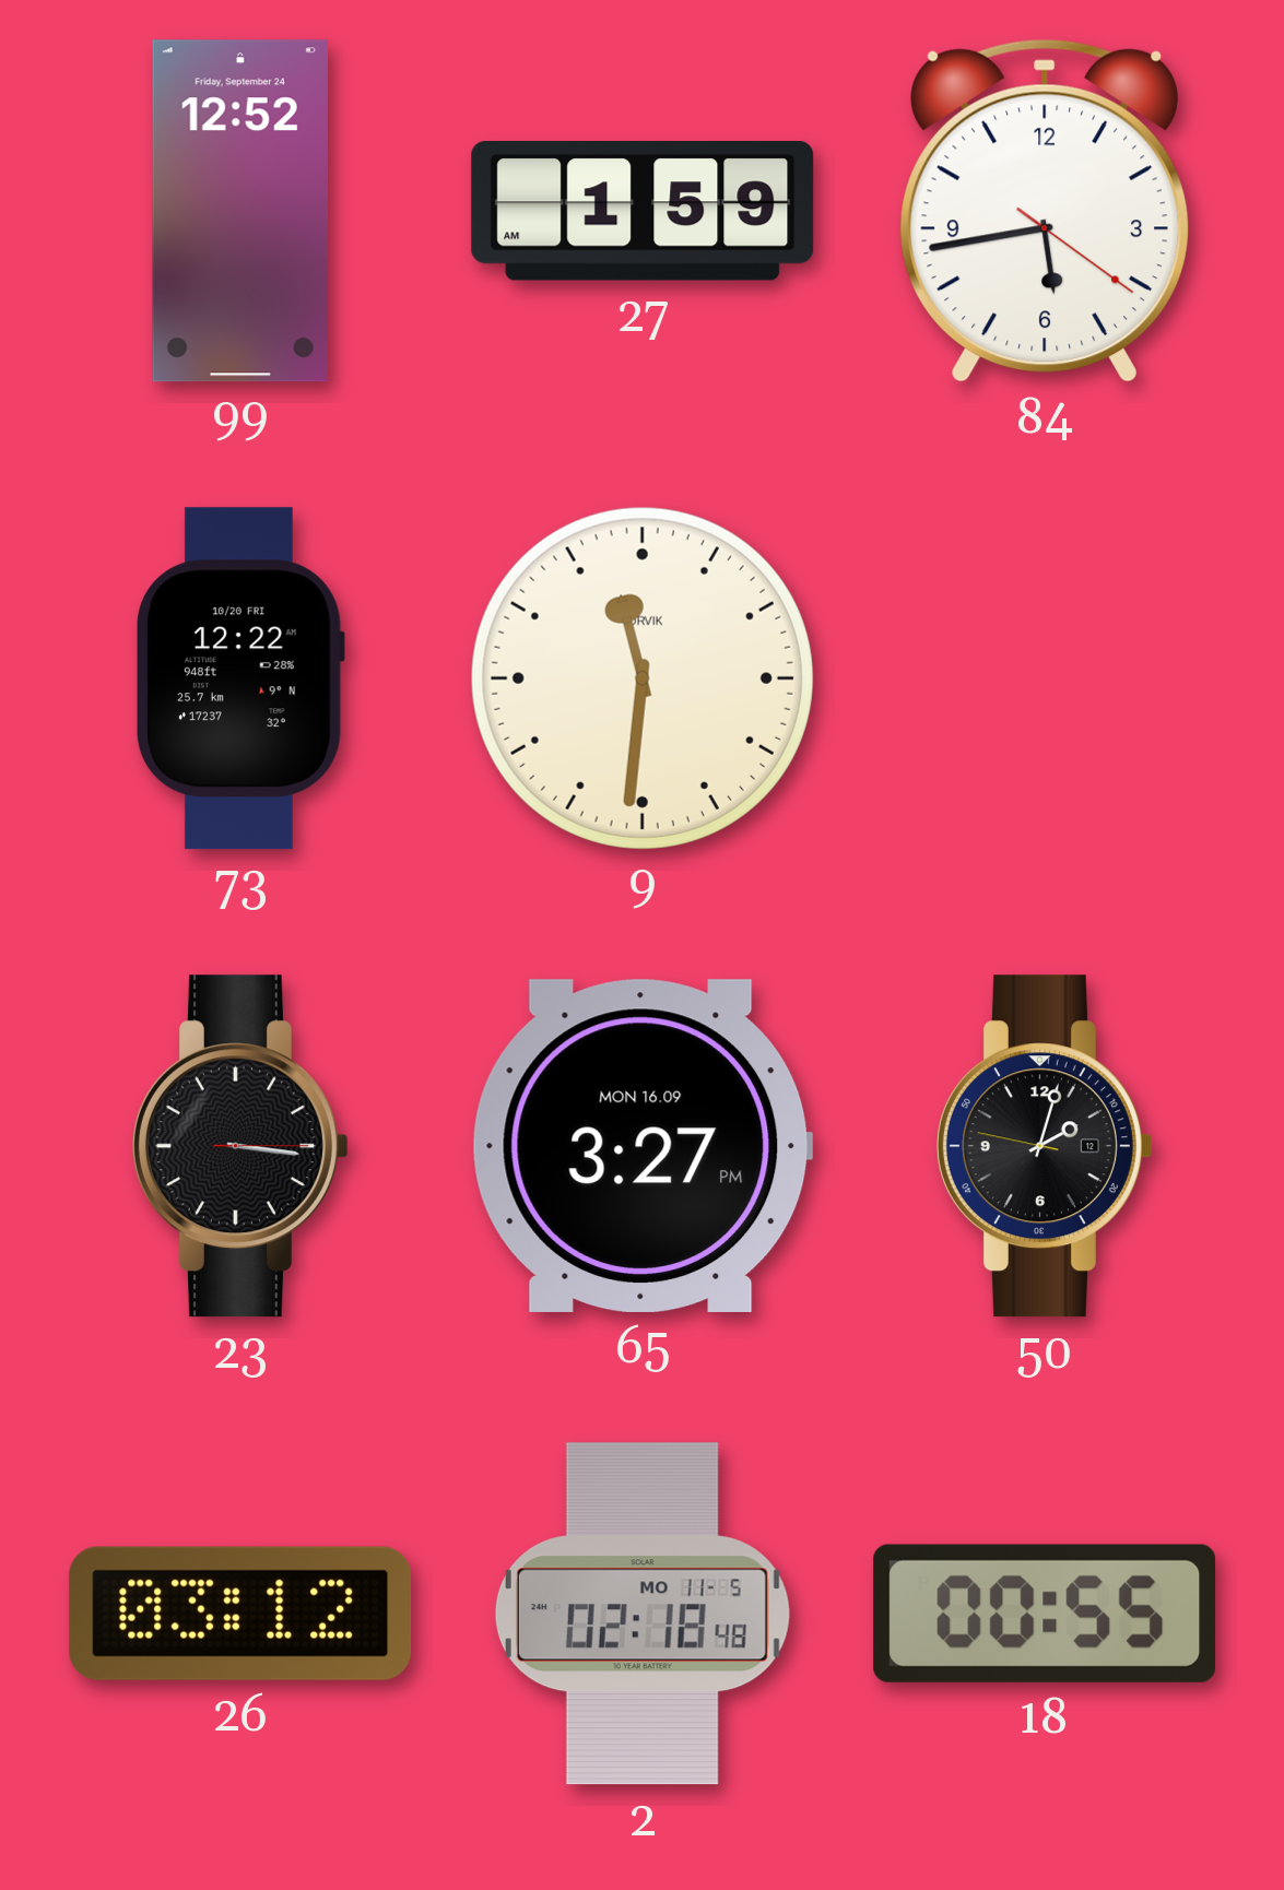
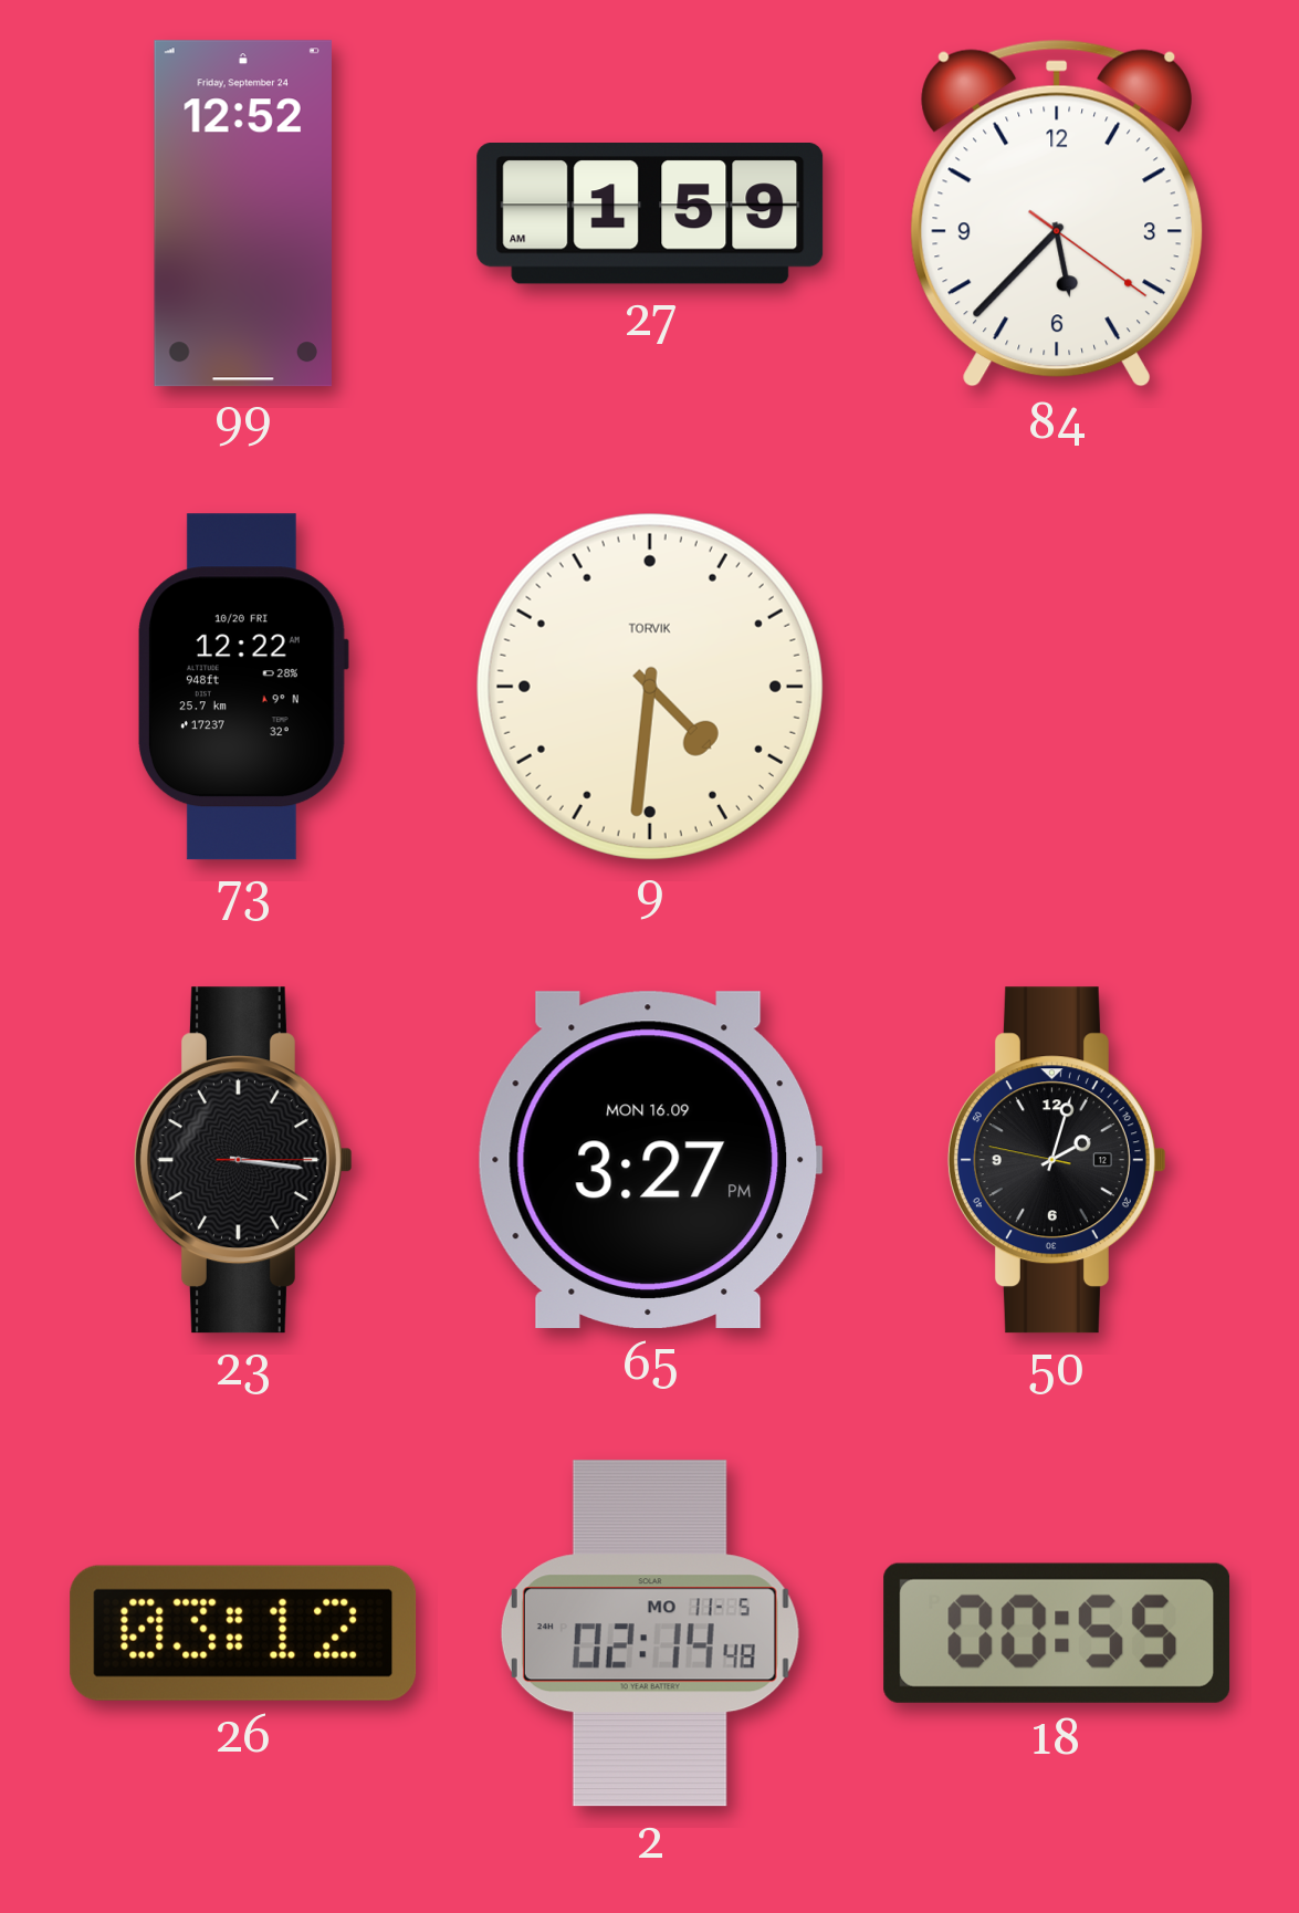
84: 5:43 -> 5:37 (1057, 213)
9: 11:31 -> 4:31 (650, 687)
2: 02:18 -> 02:14 (650, 1633)
